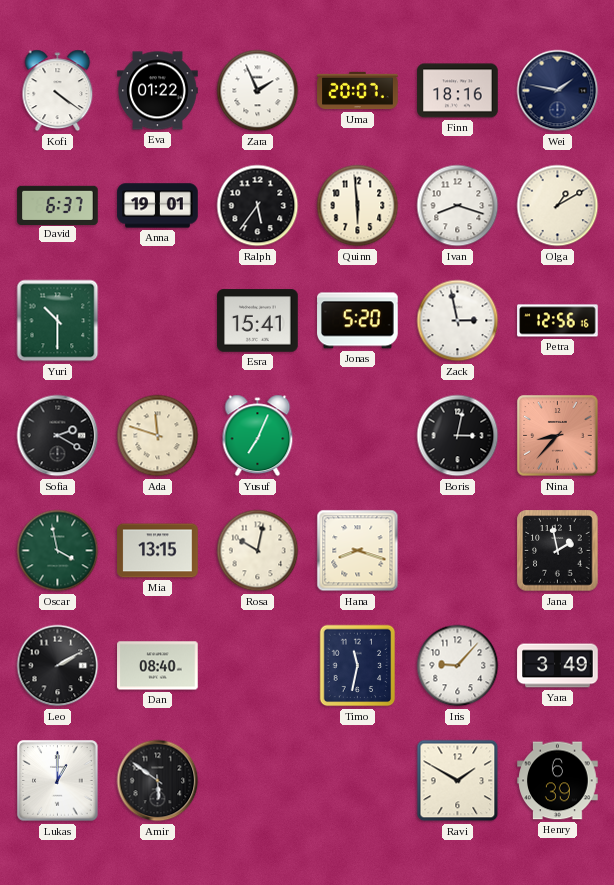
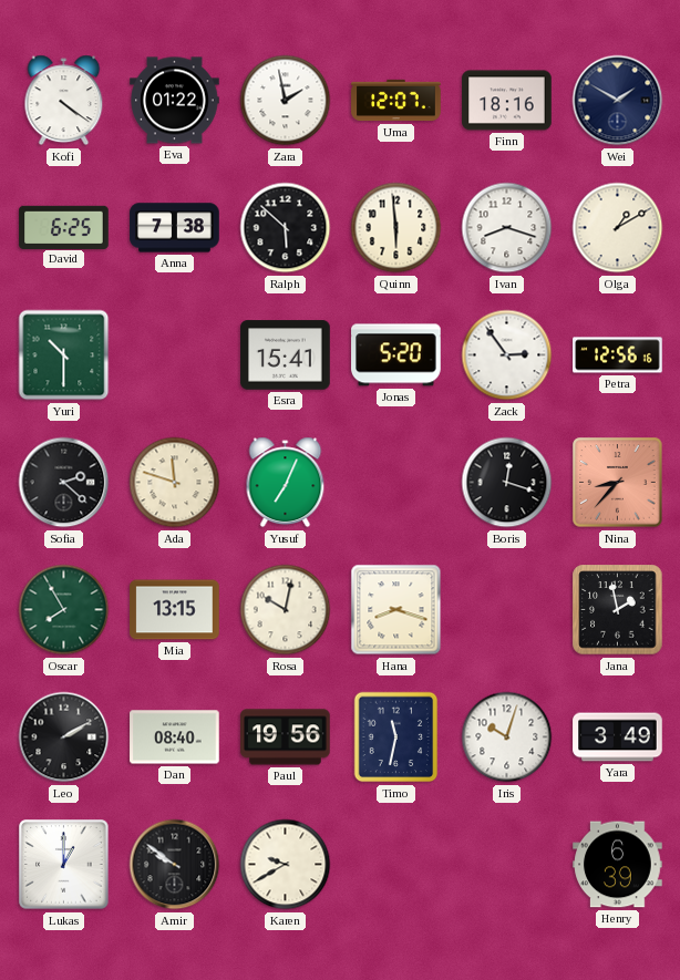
Zara: 1:56 -> 1:58 (286, 101)
Uma: 20:07 -> 12:07 (396, 101)
Wei: 1:47 -> 1:50 (618, 101)
David: 6:37 -> 6:25 (64, 227)
Anna: 19:01 -> 7:38 (175, 228)
Ralph: 5:36 -> 5:52 (286, 228)
Zack: 2:58 -> 2:54 (507, 355)
Sofia: 2:20 -> 2:22 (64, 483)
Boris: 3:02 -> 12:18 (507, 483)
Oscar: 3:58 -> 7:55 (64, 610)
Paul: none -> 19:56 (286, 737)
Iris: 9:07 -> 10:03 (507, 737)
Amir: 5:51 -> 9:51 (175, 865)
Karen: none -> 9:40 (286, 865)
Ravi: 1:50 -> none (458, 781)
